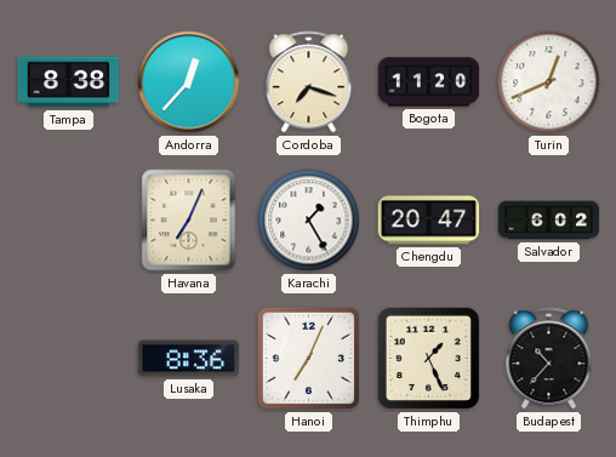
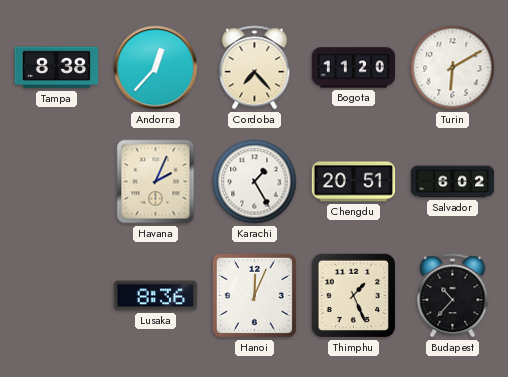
Cordoba: 7:18 -> 7:23 (255, 68)
Turin: 12:41 -> 6:10 (453, 68)
Havana: 7:04 -> 2:04 (156, 182)
Chengdu: 20:47 -> 20:51 (354, 182)
Hanoi: 7:04 -> 12:04 (254, 295)
